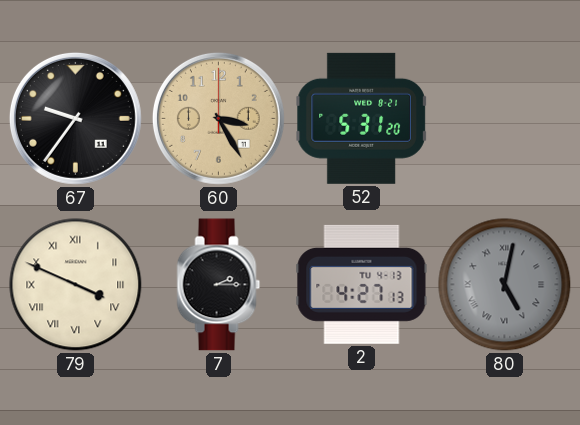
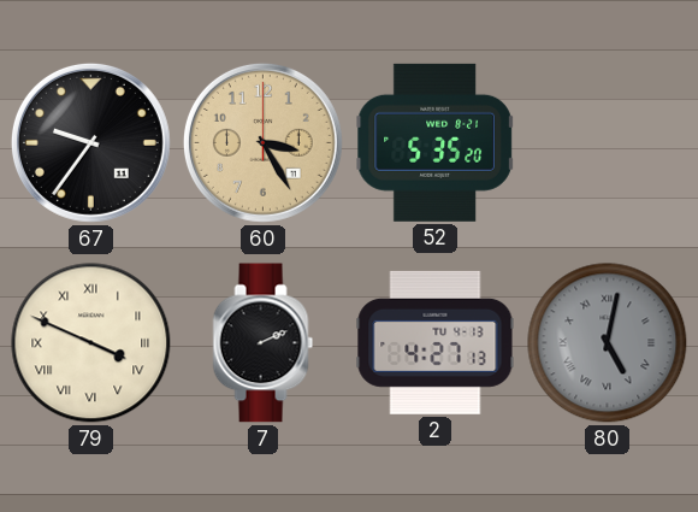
52: 5:31 -> 5:35 (436, 142)
7: 2:15 -> 2:11 (264, 343)
